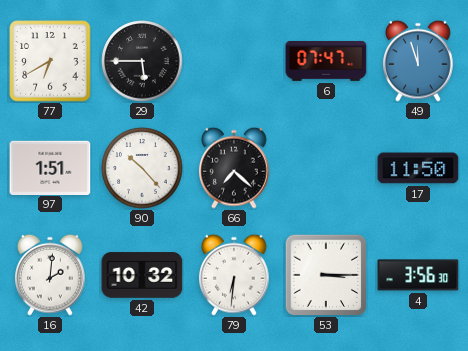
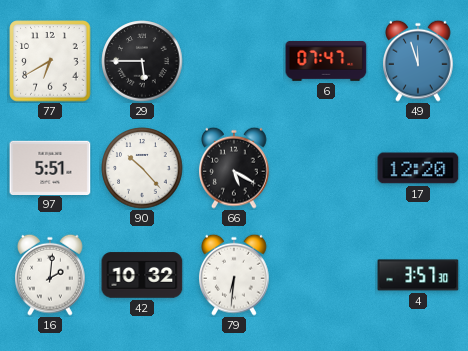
97: 1:51 -> 5:51 (50, 167)
66: 7:22 -> 5:20 (235, 168)
17: 11:50 -> 12:20 (418, 168)
53: 3:15 -> none (326, 275)
4: 3:56 -> 3:57 (418, 275)
